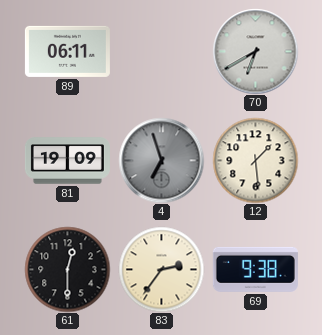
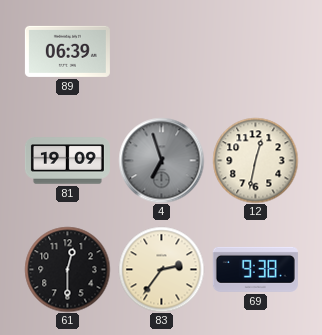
89: 06:11 -> 06:39 (67, 51)
70: 6:40 -> none (255, 51)
12: 1:29 -> 12:32 (255, 160)
